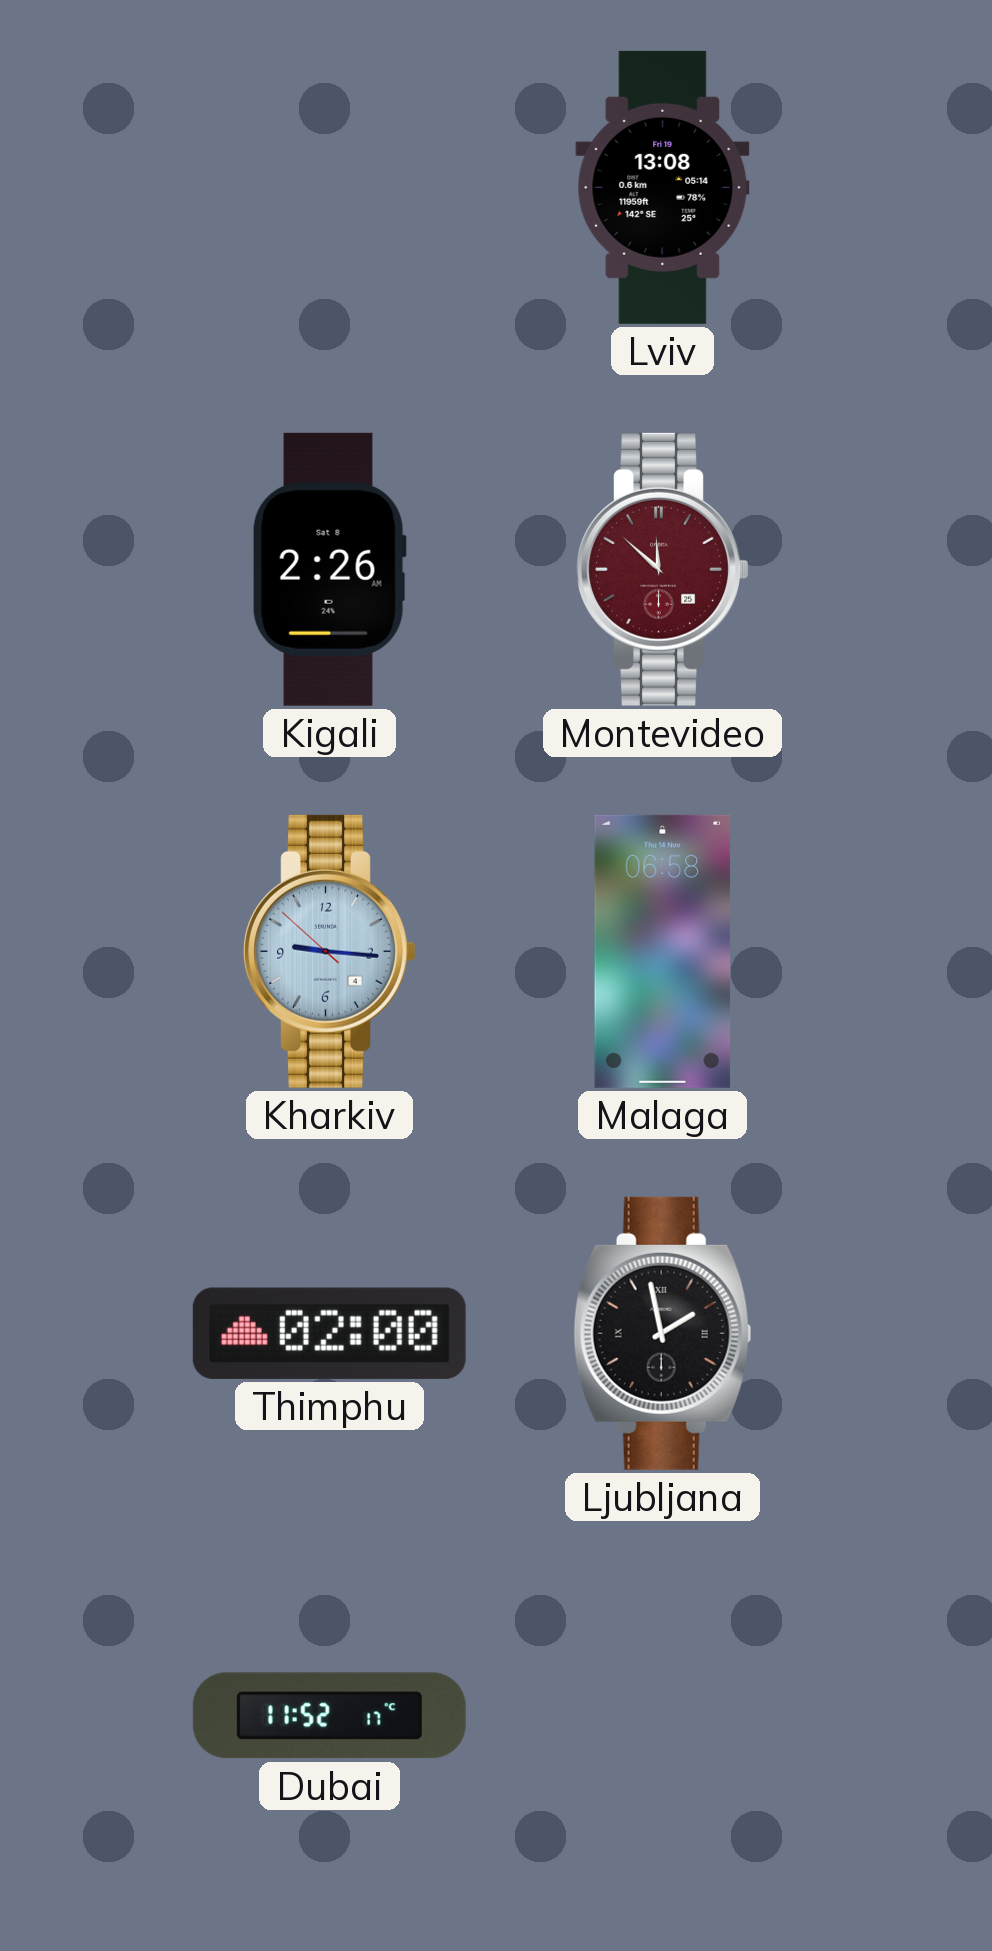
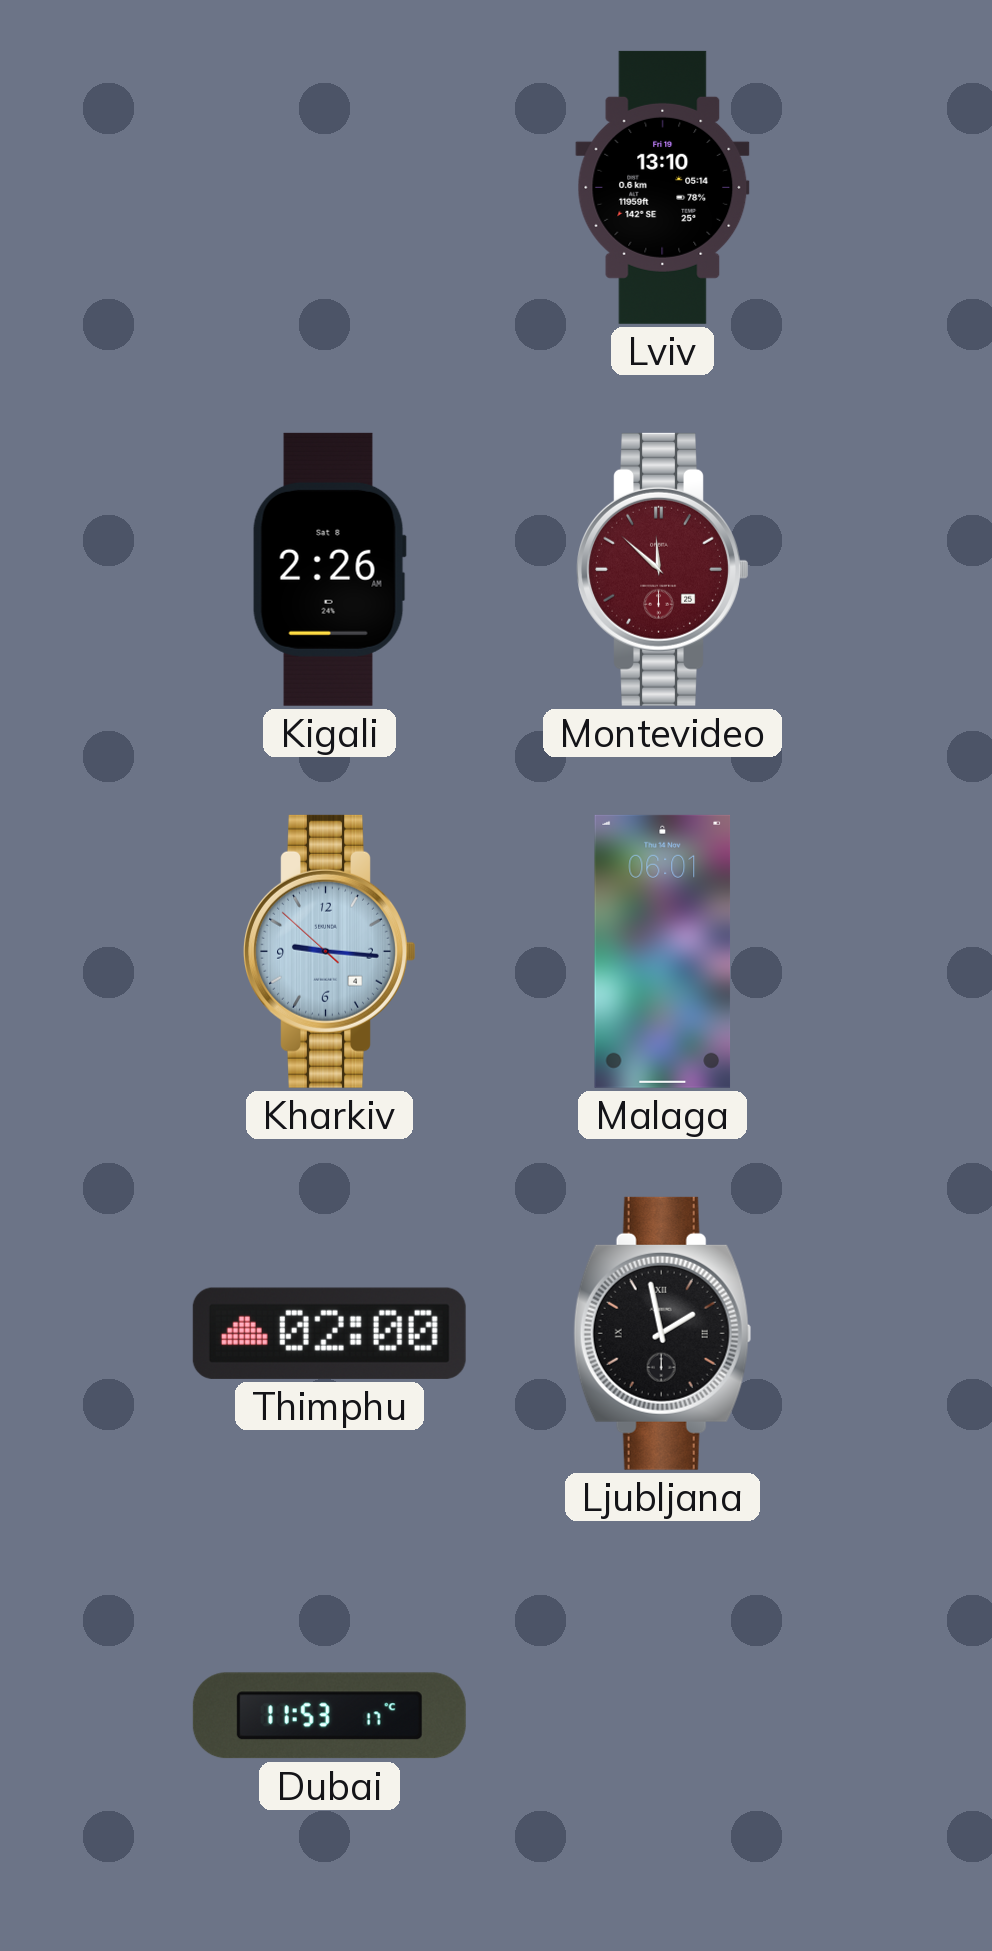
Lviv: 13:08 -> 13:10 (663, 187)
Malaga: 06:58 -> 06:01 (663, 951)
Dubai: 11:52 -> 11:53 (329, 1716)
